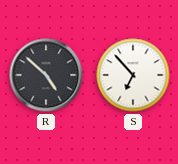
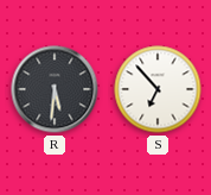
R: 4:52 -> 5:31 (55, 89)
